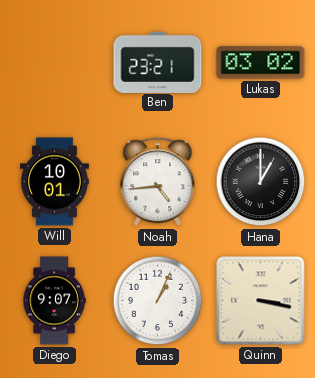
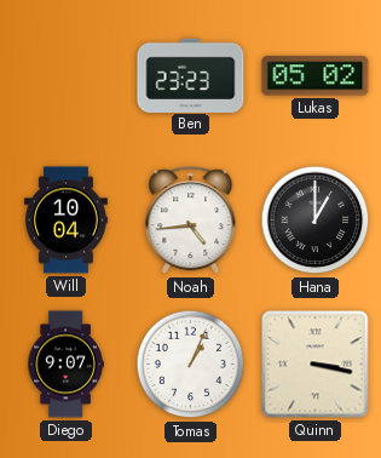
Ben: 23:21 -> 23:23 (191, 75)
Lukas: 03:02 -> 05:02 (316, 76)
Will: 10:01 -> 10:04 (67, 221)
